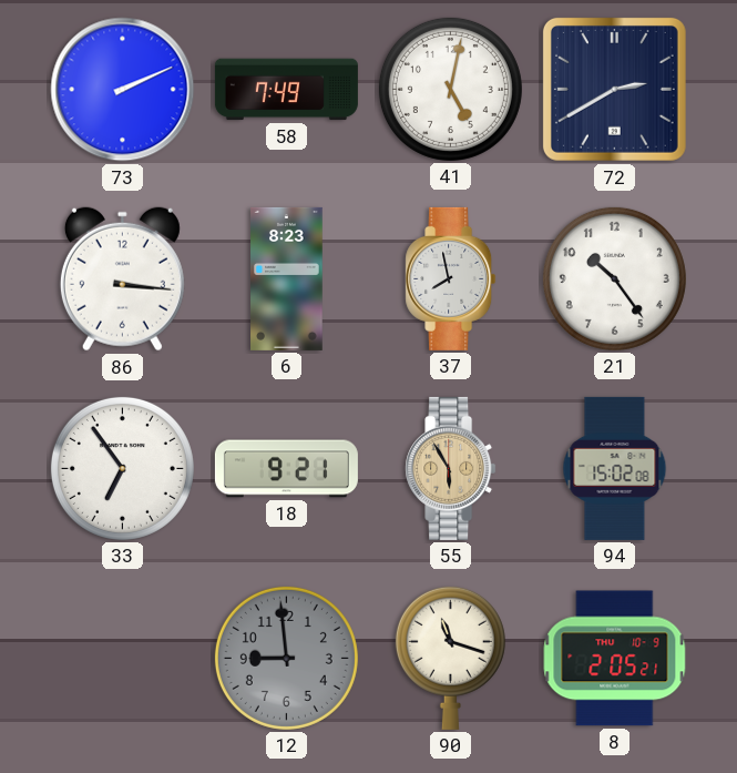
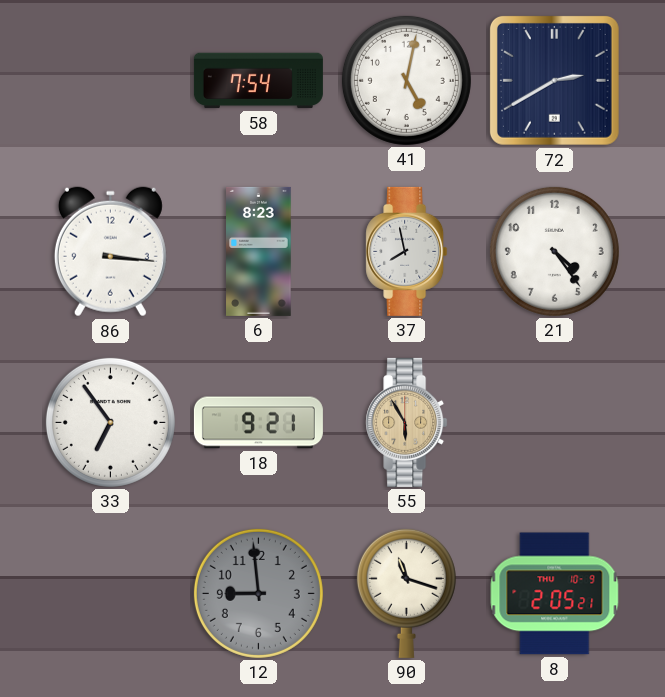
73: 2:11 -> none (123, 90)
58: 7:49 -> 7:54 (258, 81)
21: 10:24 -> 4:24 (554, 251)
94: 15:02 -> none (615, 468)
